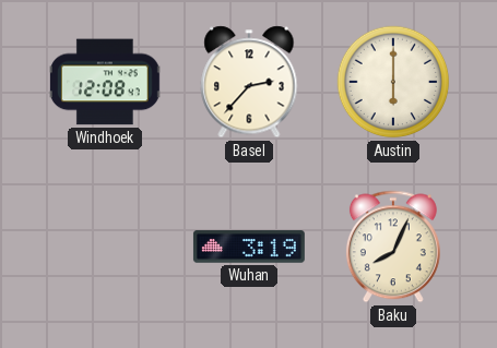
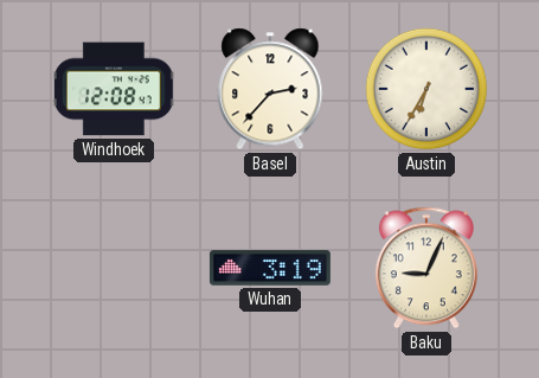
Austin: 6:00 -> 6:35 (426, 89)
Baku: 8:04 -> 9:04 (426, 268)
